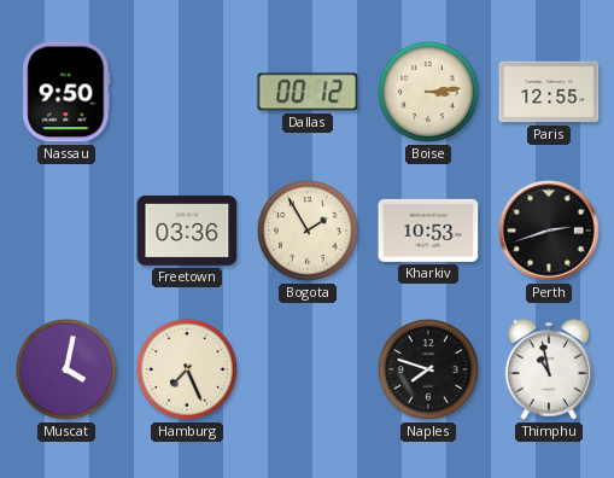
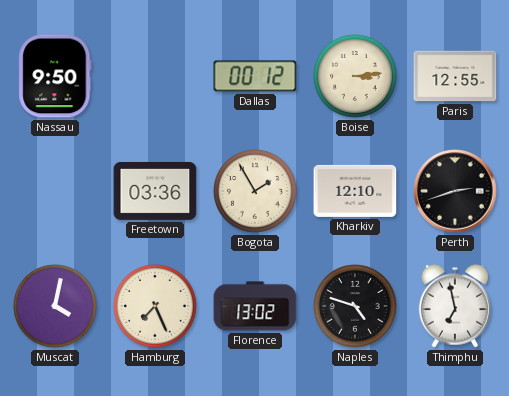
Kharkiv: 10:53 -> 12:10 (355, 191)
Florence: none -> 13:02 (255, 306)
Naples: 7:48 -> 4:48 (356, 307)
Thimphu: 10:58 -> 6:58 (455, 306)
